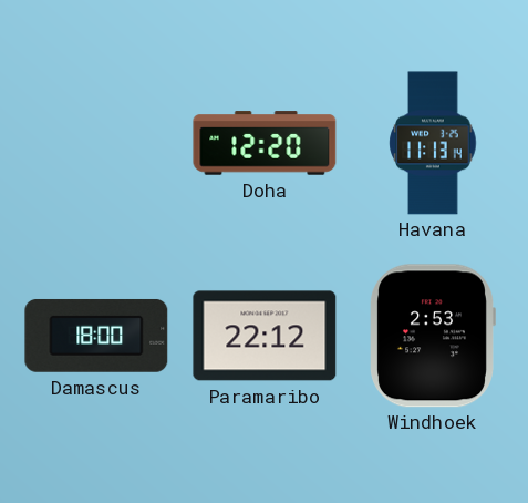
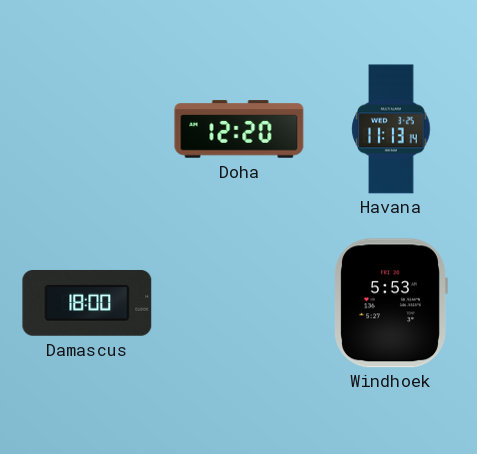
Paramaribo: 22:12 -> none (265, 336)
Windhoek: 2:53 -> 5:53 (391, 303)
